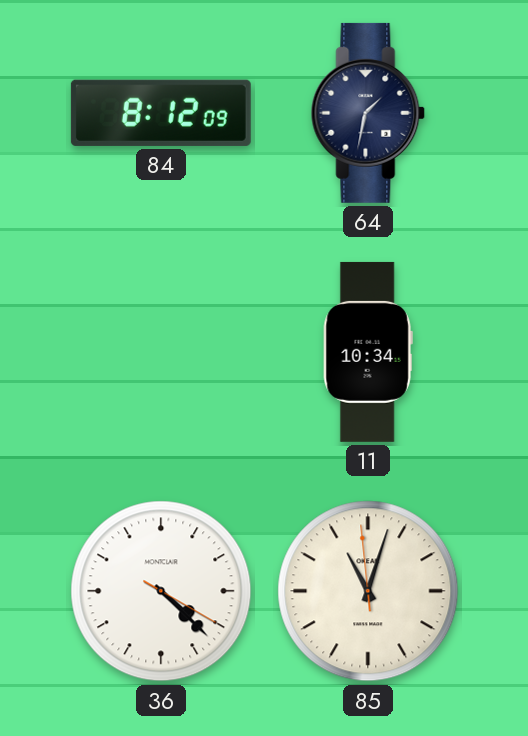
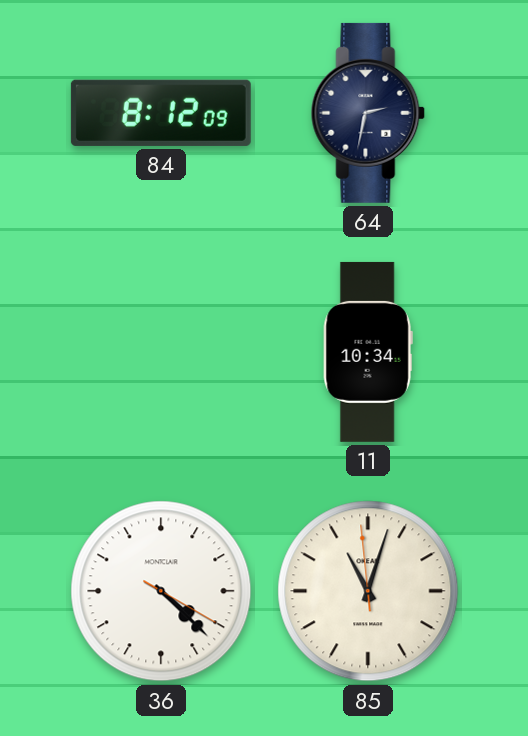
64: 1:32 -> 2:32 (368, 113)
